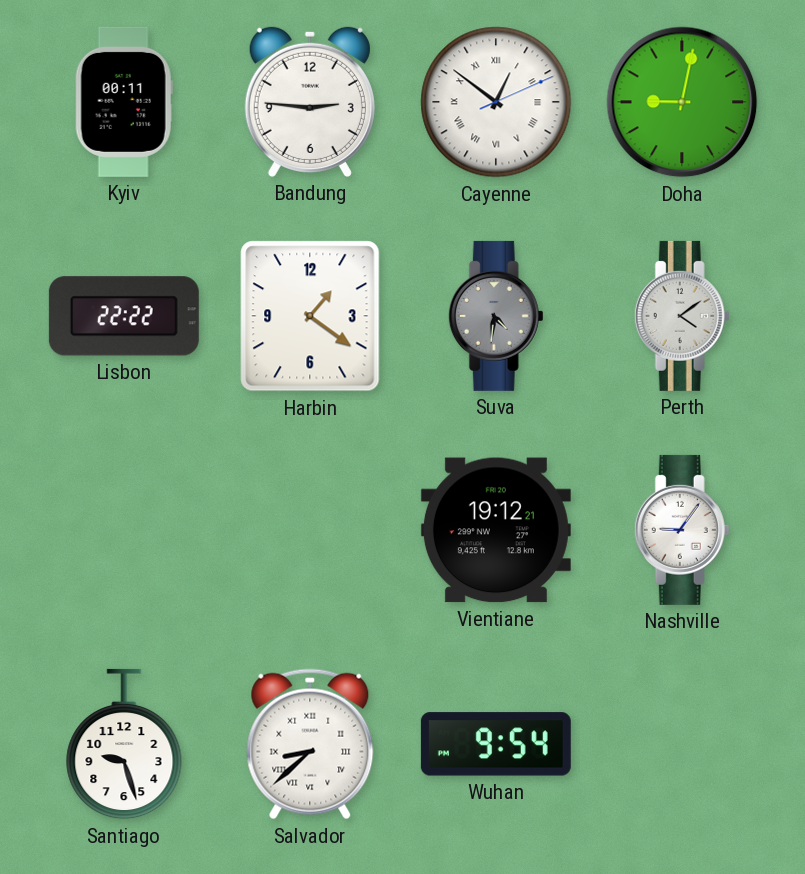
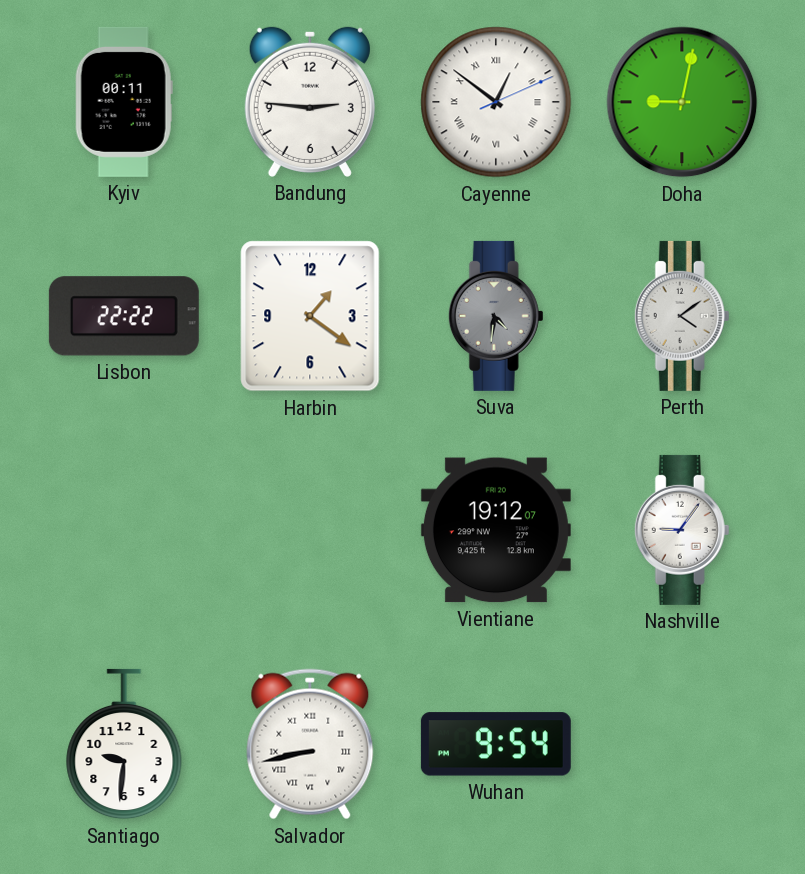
Vientiane: 19:12:21 -> 19:12:07 (496, 530)
Santiago: 9:27 -> 9:31 (124, 744)
Salvador: 8:38 -> 8:43 (310, 744)
